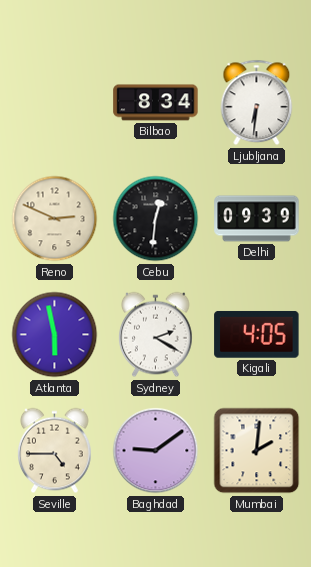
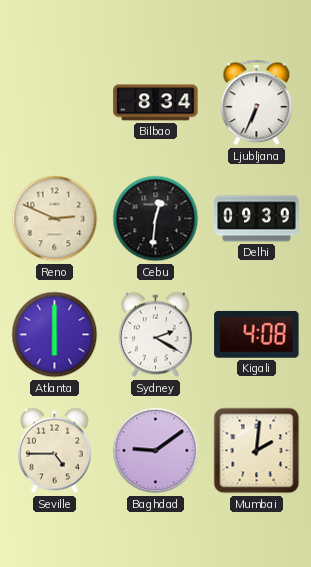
Ljubljana: 6:31 -> 6:34 (257, 103)
Atlanta: 5:58 -> 6:00 (55, 335)
Kigali: 4:05 -> 4:08 (257, 334)
